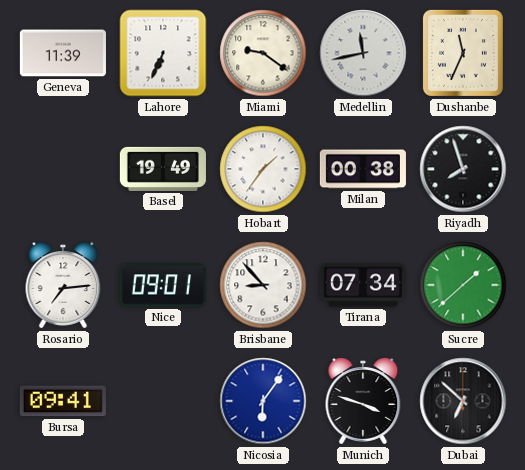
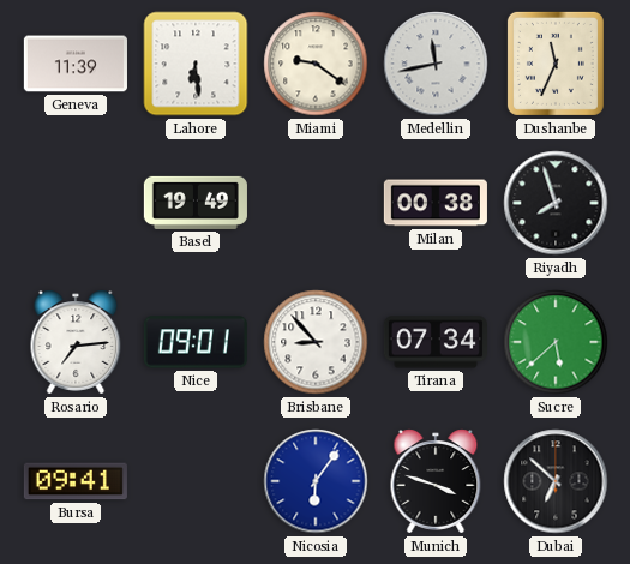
Lahore: 6:34 -> 6:29 (196, 64)
Hobart: 1:36 -> none (263, 169)
Sucre: 1:38 -> 5:38 (556, 342)
